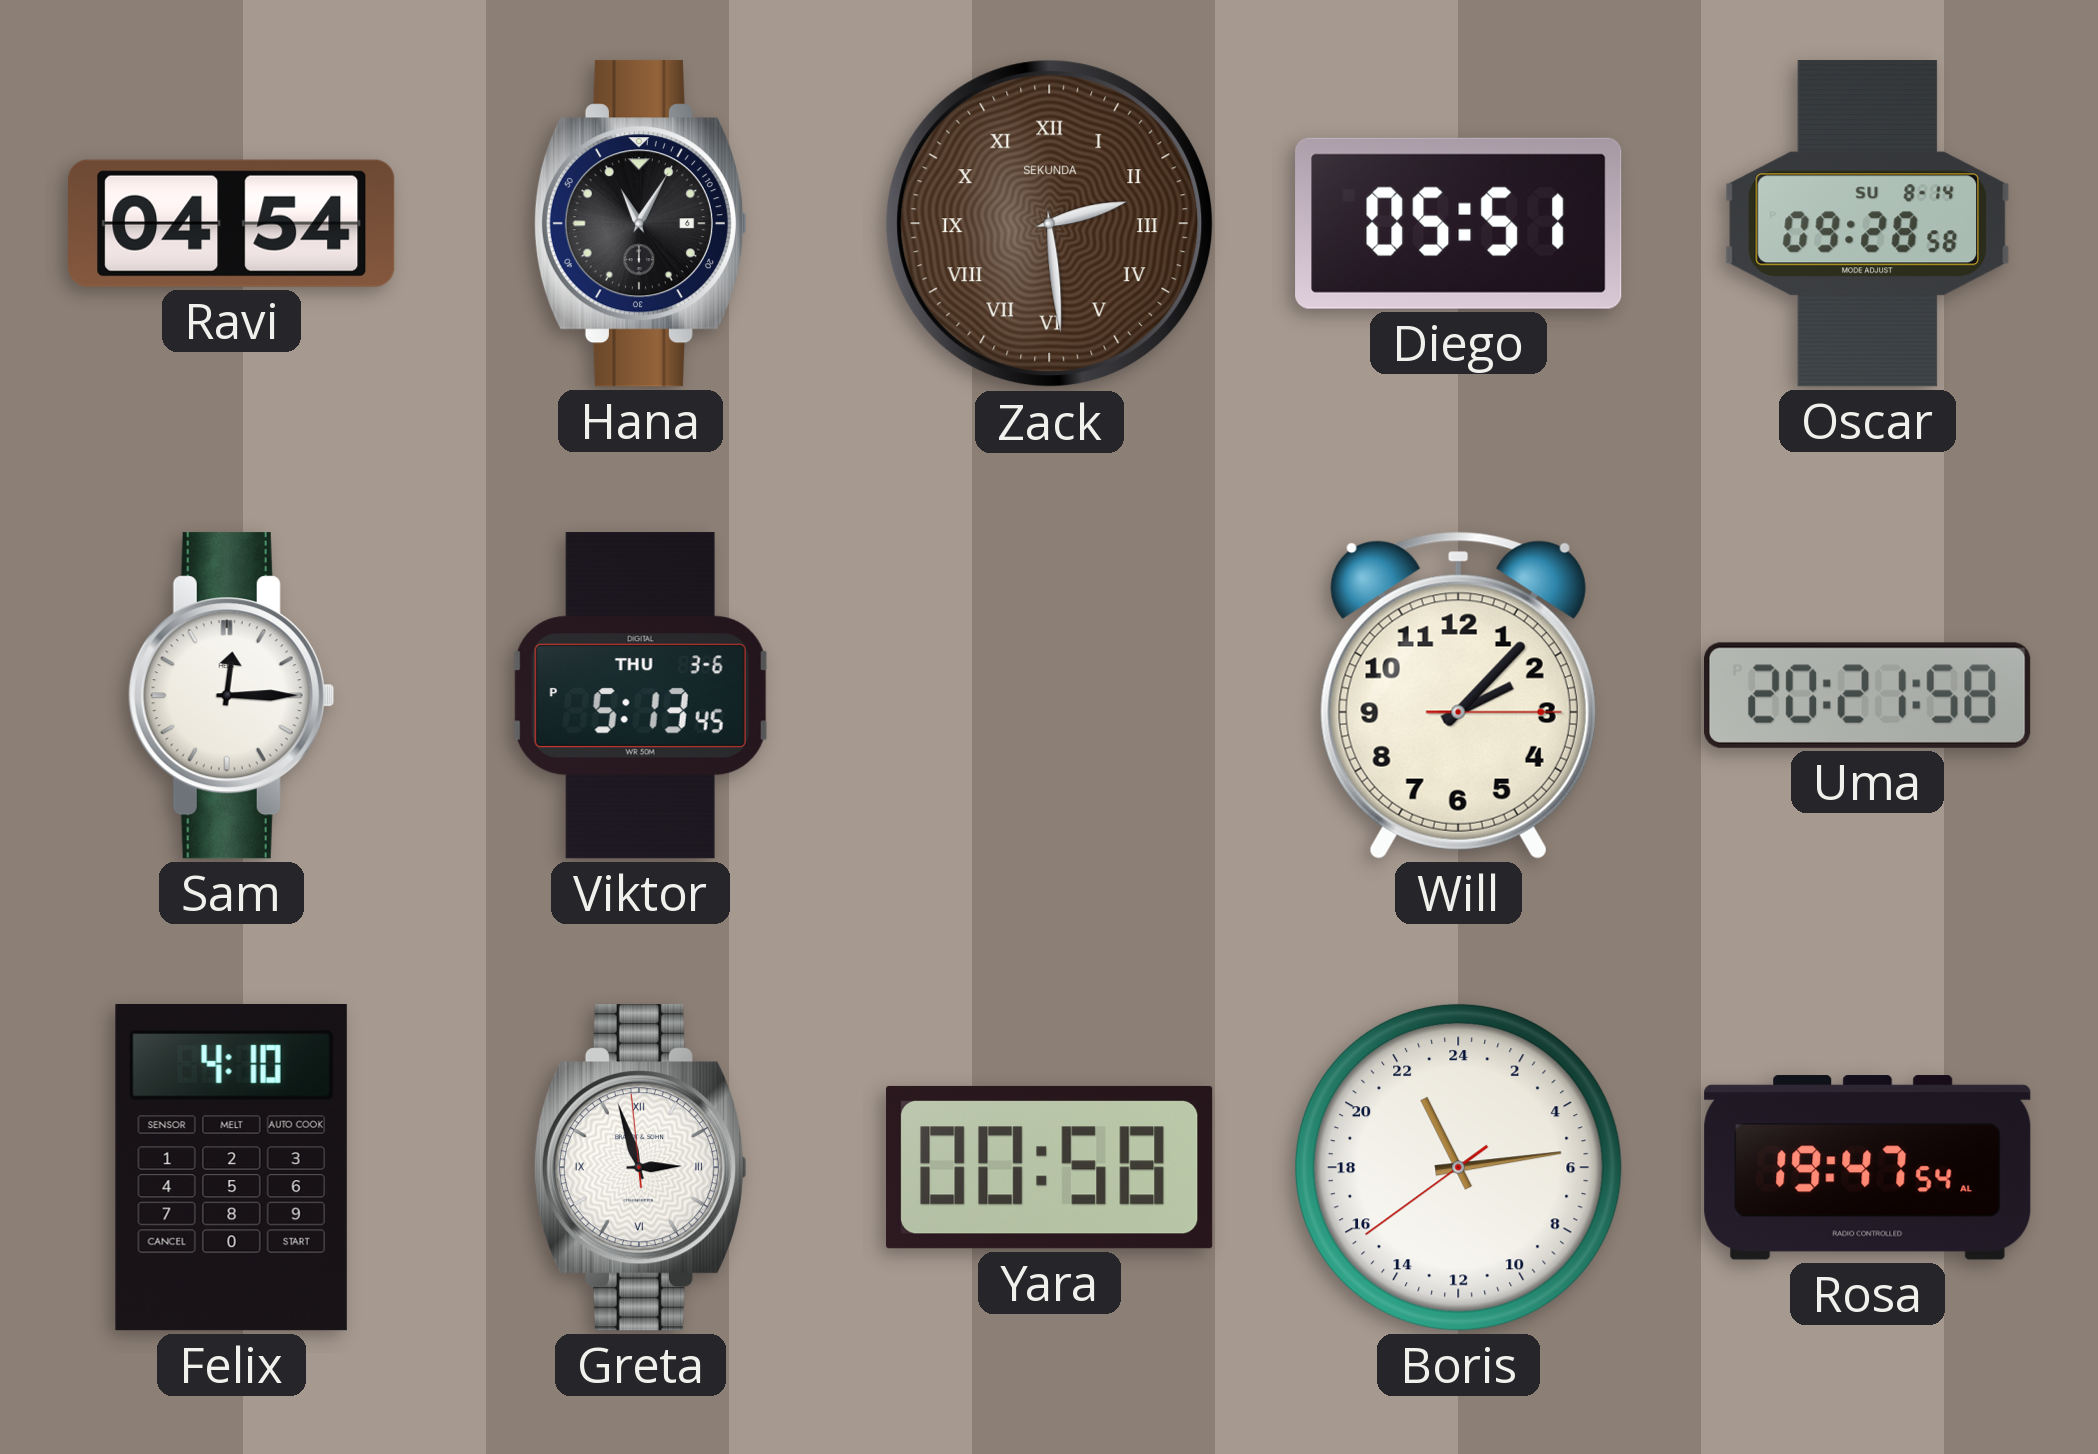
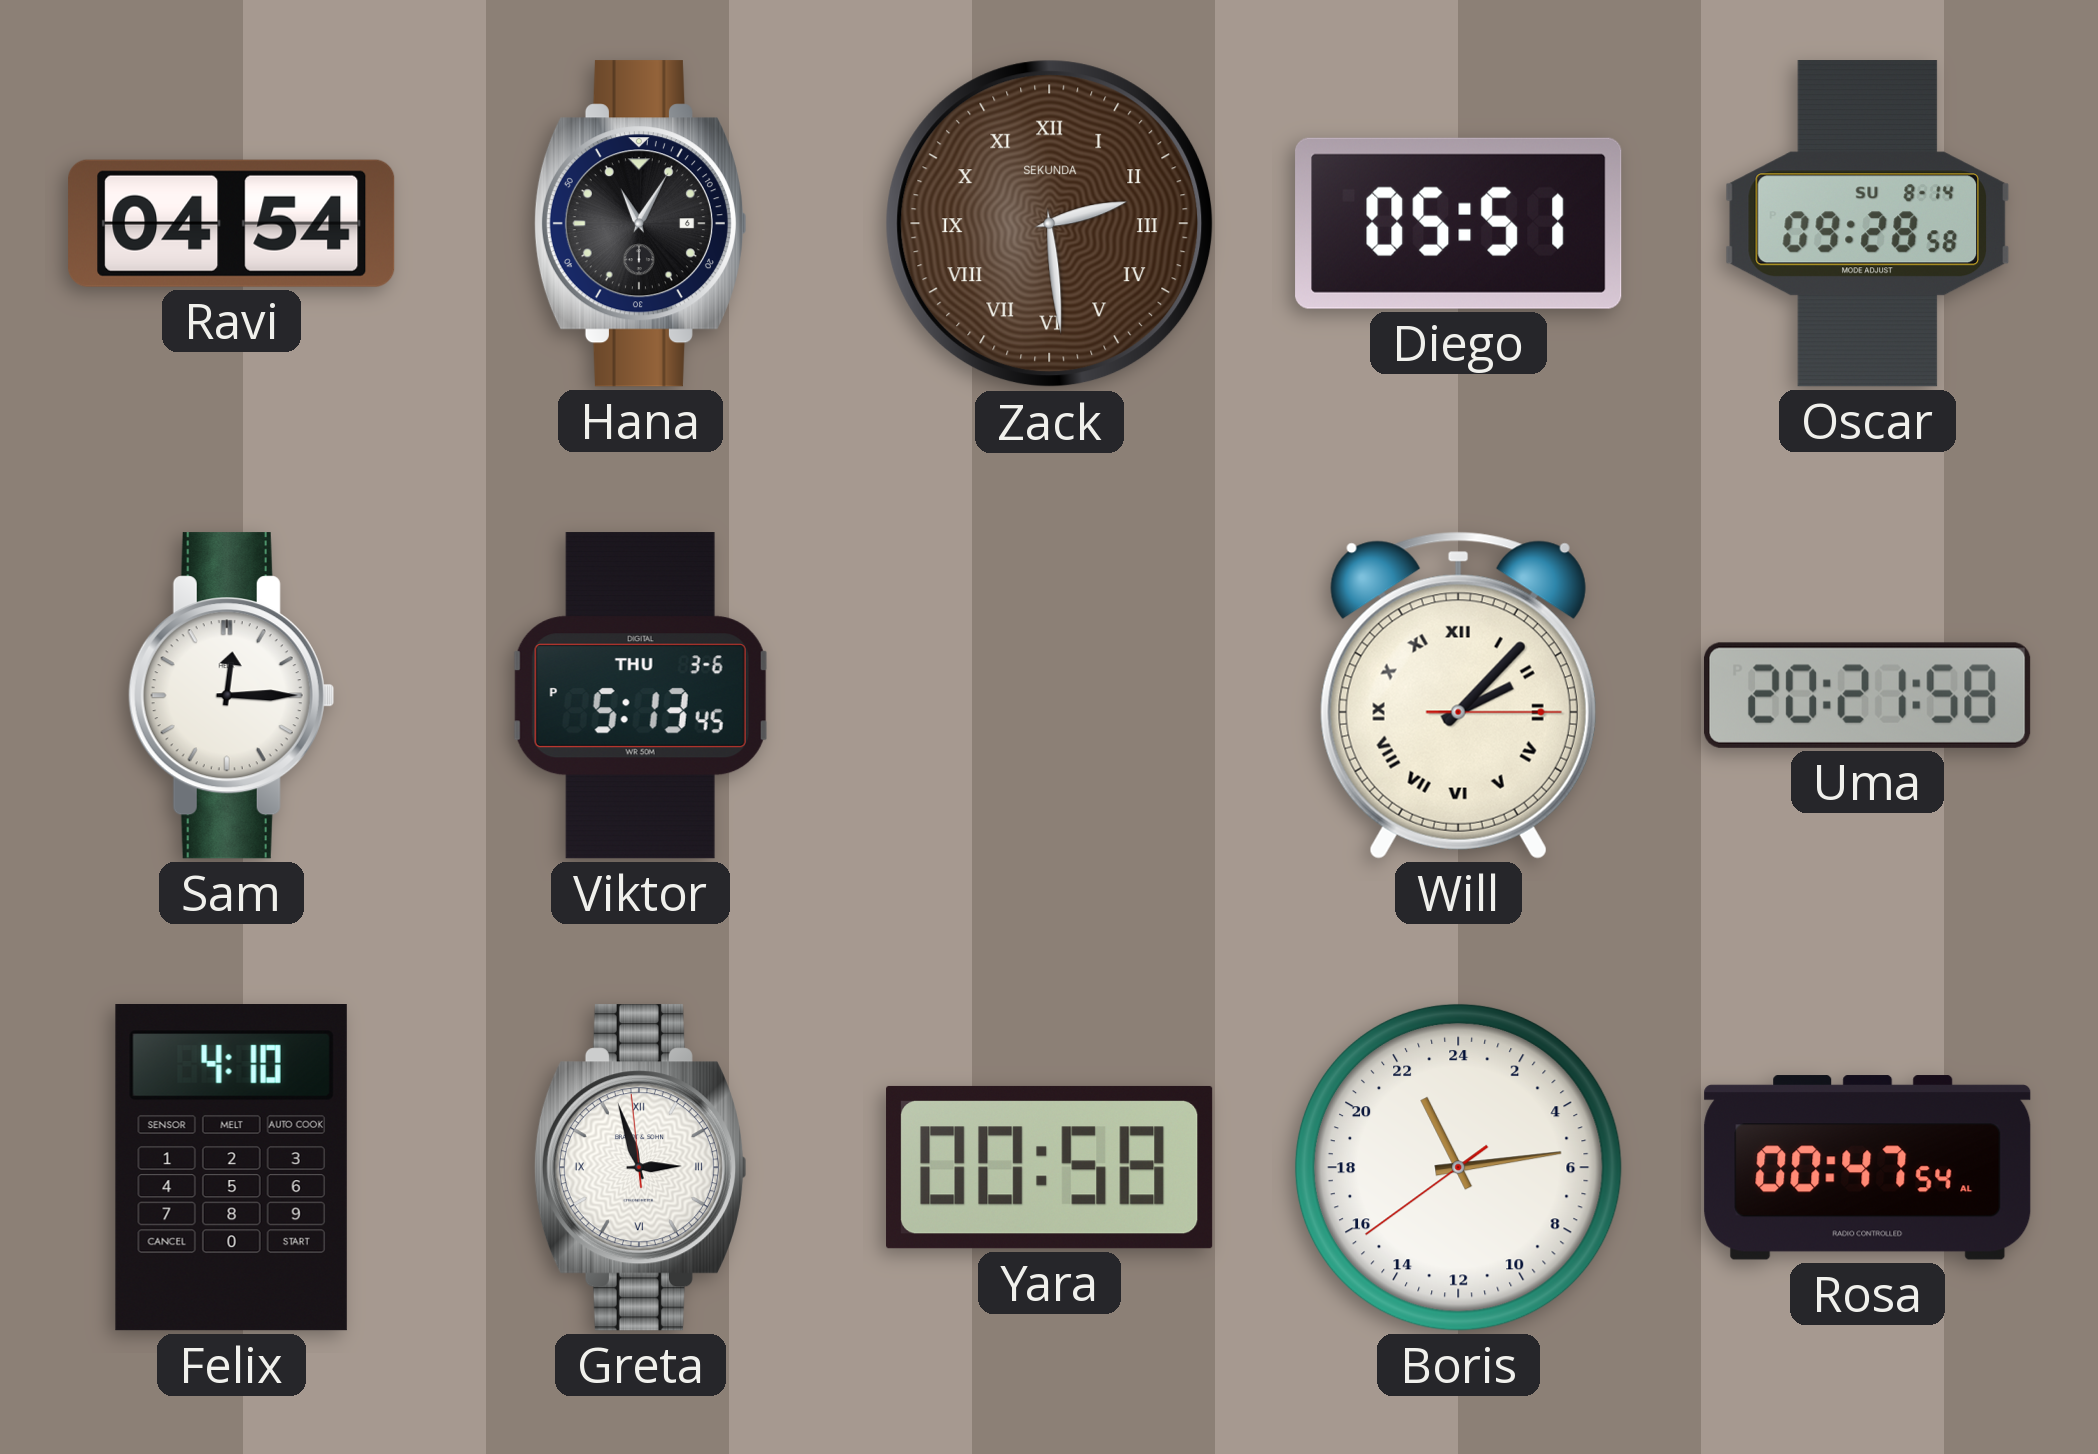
Will numerals: Arabic -> Roman (1458, 695)
Rosa: 19:47 -> 00:47 (1868, 1168)
